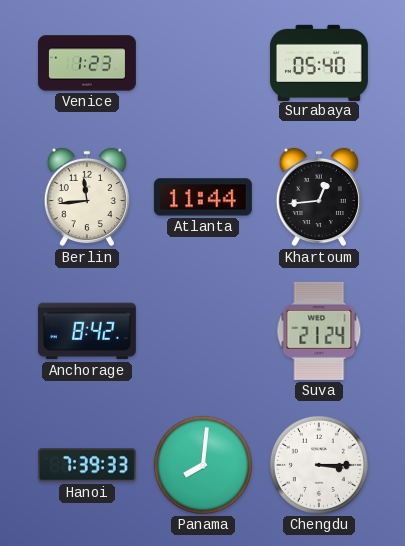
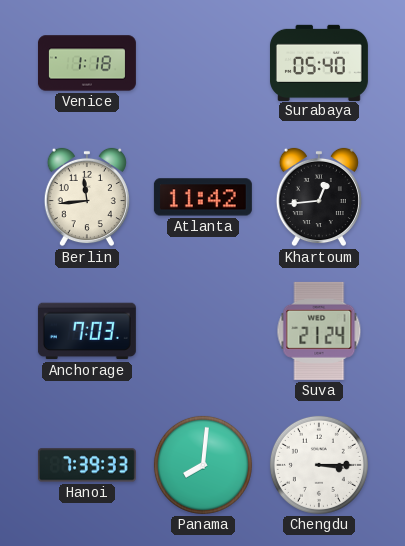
Venice: 1:23 -> 1:18 (87, 63)
Atlanta: 11:44 -> 11:42 (203, 197)
Anchorage: 8:42 -> 7:03 (87, 331)
